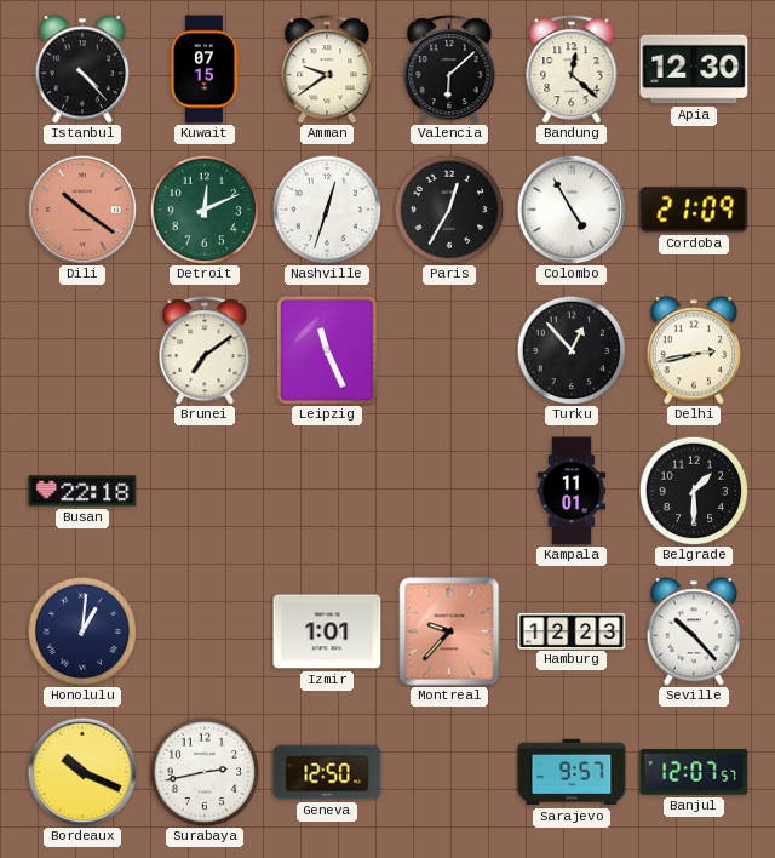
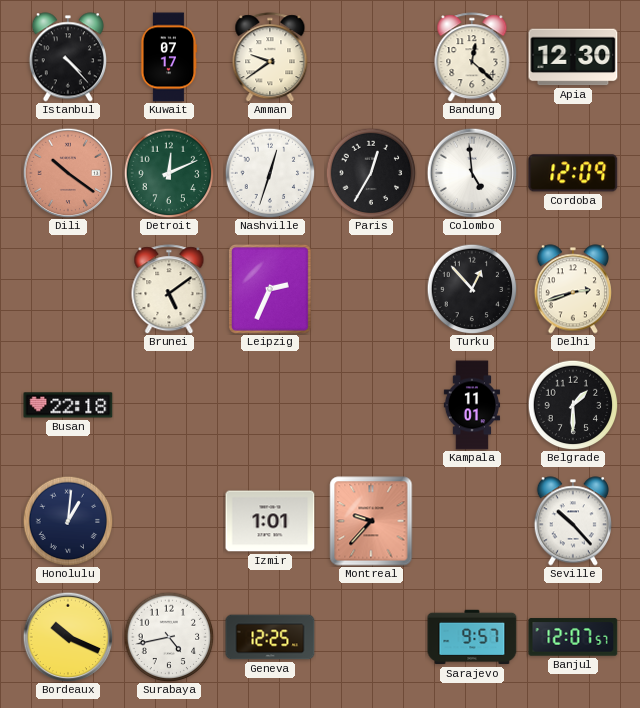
Kuwait: 07:15 -> 07:17 (169, 57)
Valencia: 6:08 -> none (449, 69)
Colombo: 4:55 -> 4:59 (472, 173)
Cordoba: 21:09 -> 12:09 (573, 173)
Brunei: 7:09 -> 5:09 (169, 289)
Leipzig: 11:26 -> 2:34 (270, 289)
Delhi: 2:43 -> 2:42 (573, 289)
Hamburg: 12:23 -> none (572, 630)
Surabaya: 2:43 -> 4:43 (169, 637)
Geneva: 12:50 -> 12:25 (270, 637)
